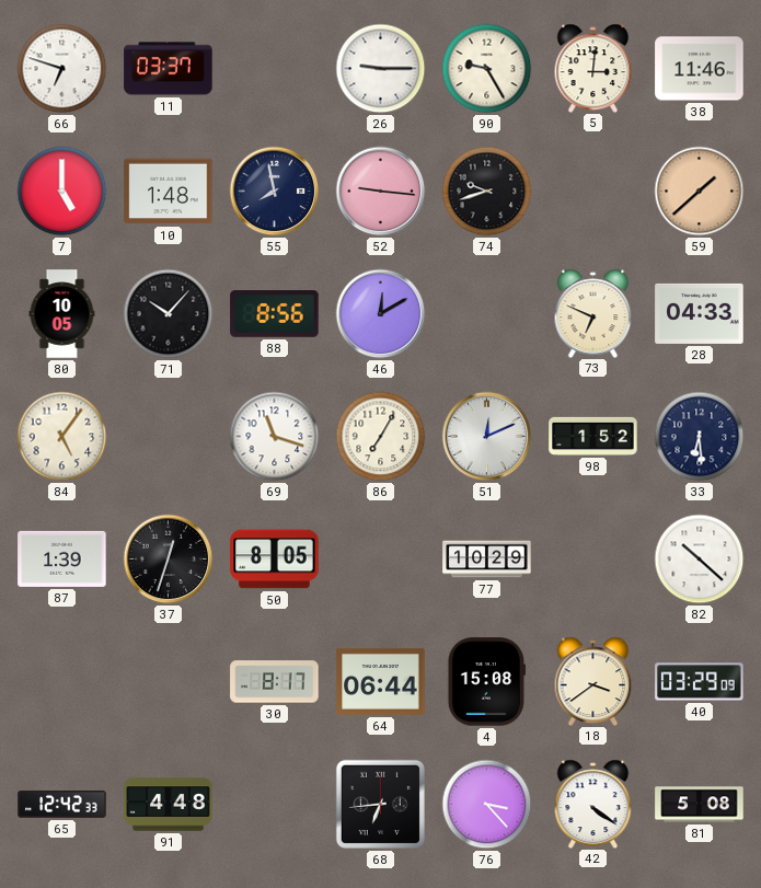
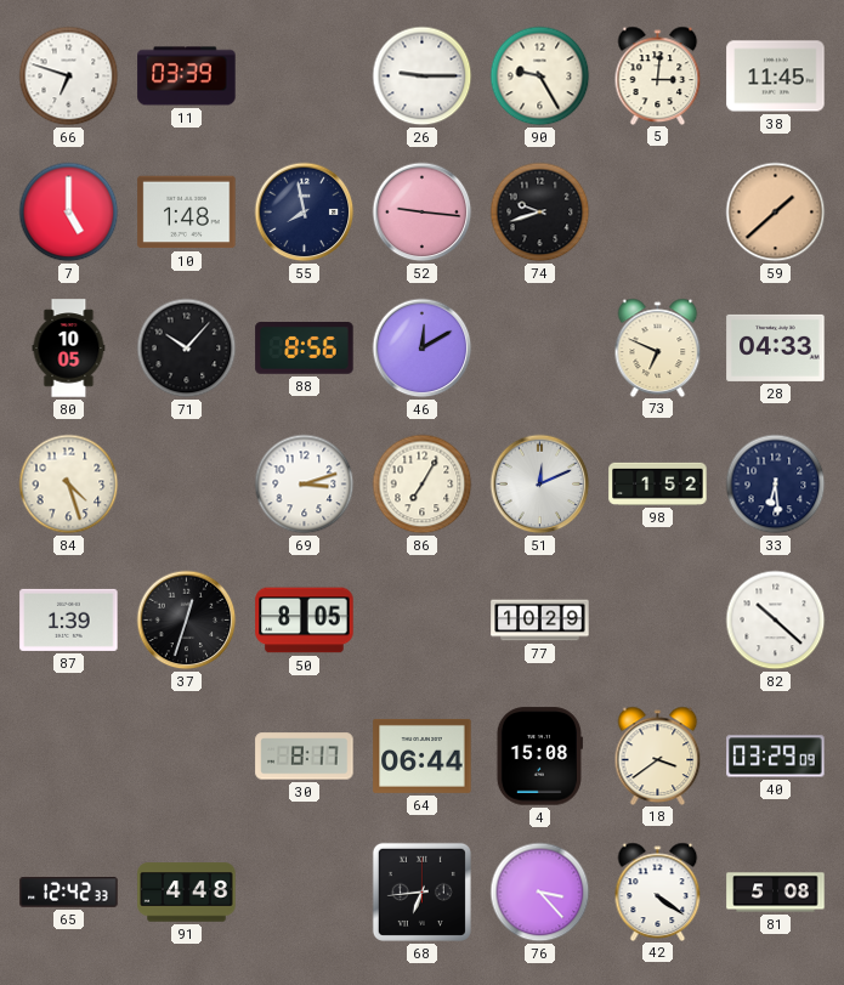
11: 03:37 -> 03:39 (187, 77)
38: 11:46 -> 11:45 (776, 77)
84: 5:06 -> 4:27 (69, 485)
69: 11:18 -> 3:12 (305, 485)
